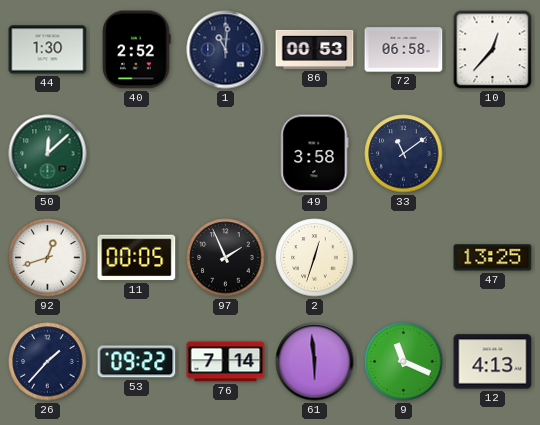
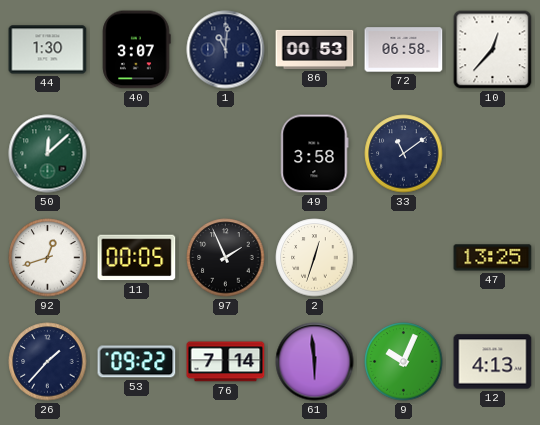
40: 2:52 -> 3:07 (136, 50)
9: 11:19 -> 10:04 (404, 362)
